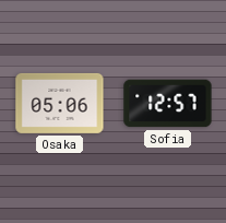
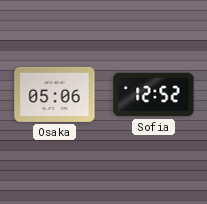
Sofia: 12:57 -> 12:52 (154, 95)
